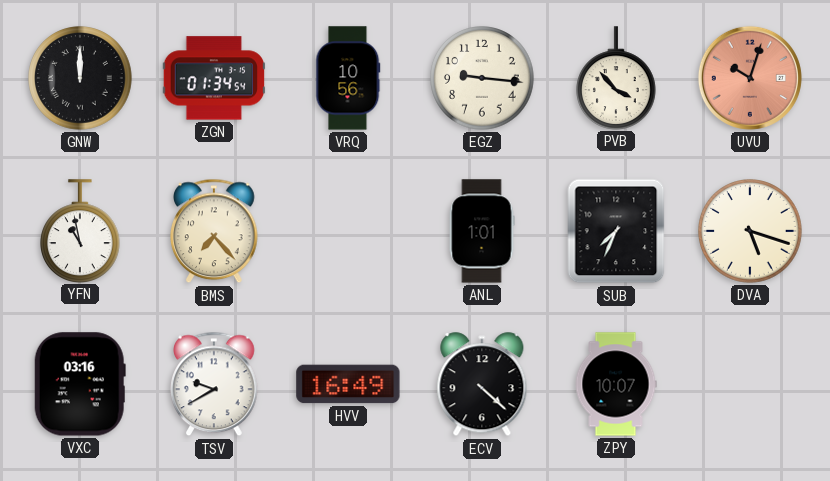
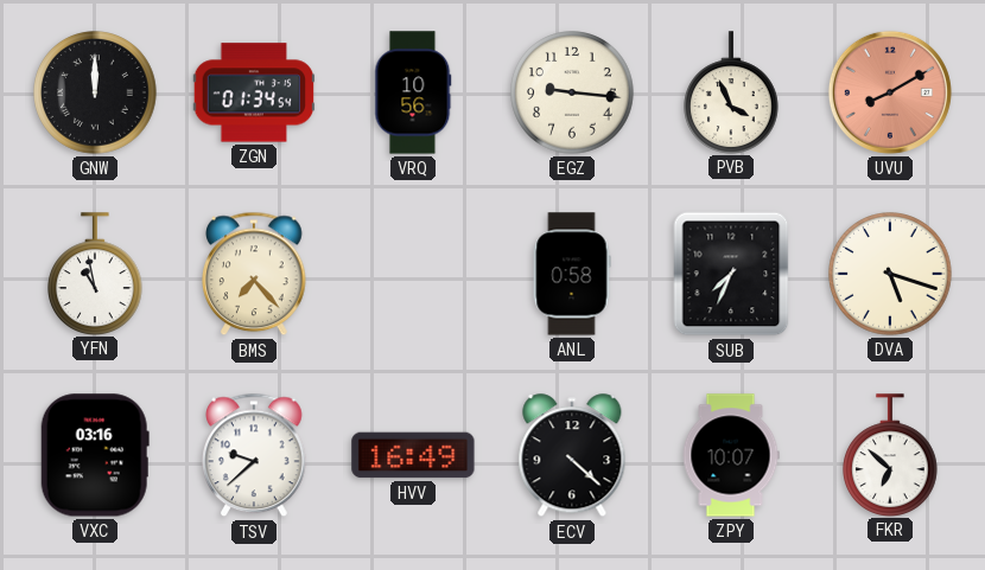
PVB: 3:53 -> 3:56 (732, 92)
UVU: 10:03 -> 8:10 (890, 92)
ANL: 1:01 -> 0:58 (572, 274)
TSV: 9:40 -> 9:38 (254, 455)
FKR: none -> 6:52 (891, 455)
